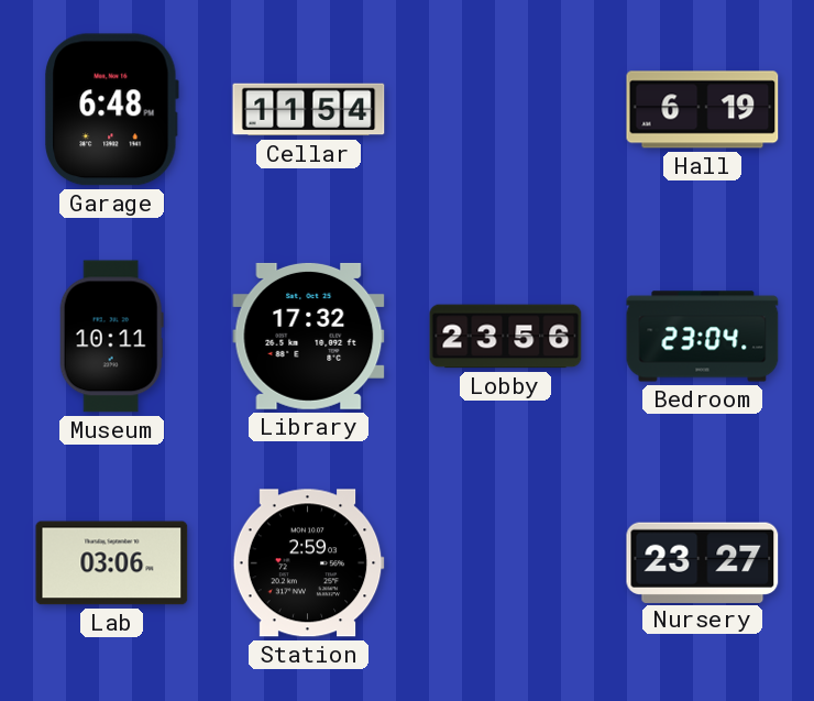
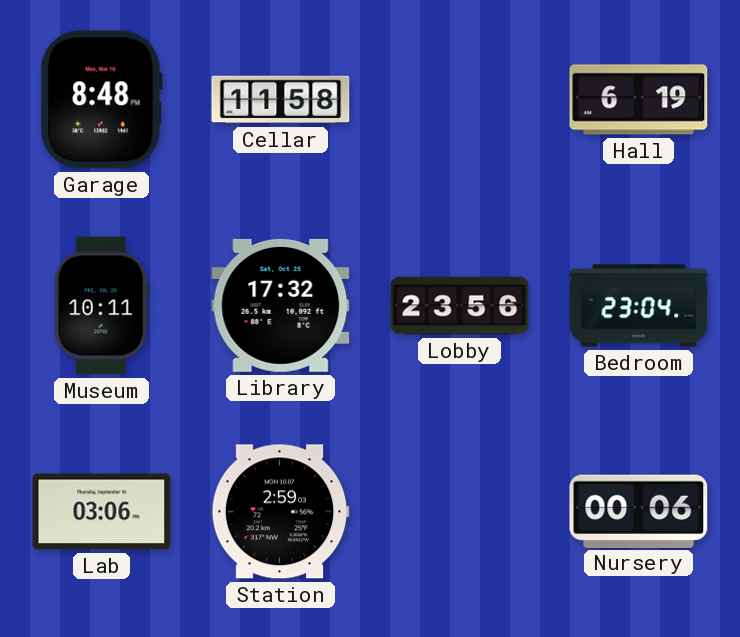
Garage: 6:48 -> 8:48 (101, 100)
Cellar: 11:54 -> 11:58 (281, 100)
Nursery: 23:27 -> 00:06 (639, 511)
